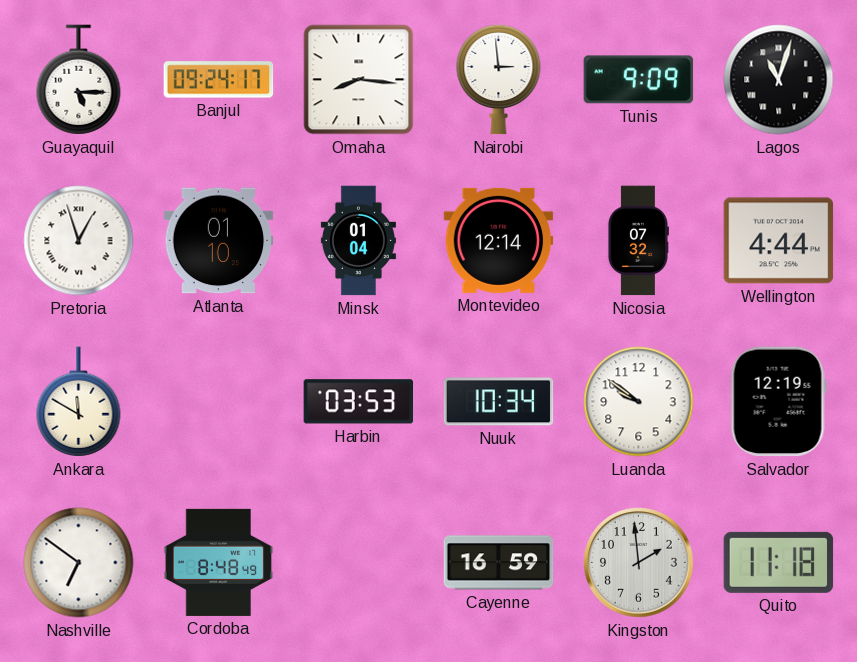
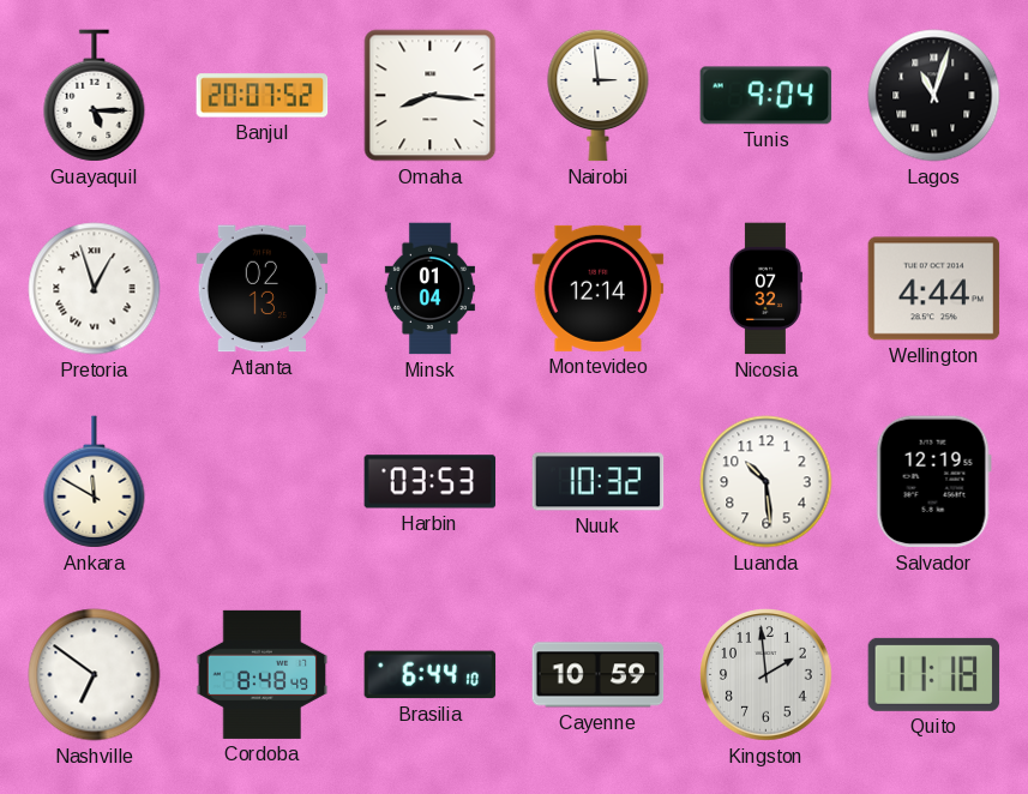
Banjul: 09:24 -> 20:07 (263, 96)
Tunis: 9:09 -> 9:04 (767, 96)
Atlanta: 01:10 -> 02:13 (263, 289)
Nuuk: 10:34 -> 10:32 (599, 482)
Luanda: 9:51 -> 10:29 (767, 482)
Brasilia: none -> 6:44 (431, 675)
Cayenne: 16:59 -> 10:59 (599, 675)
